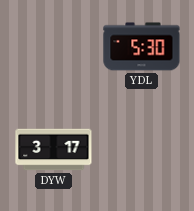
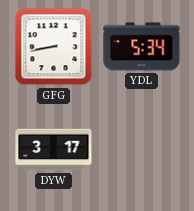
GFG: none -> 8:43 (54, 47)
YDL: 5:30 -> 5:34 (142, 47)
